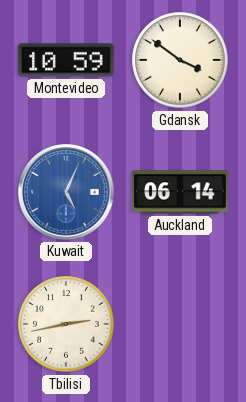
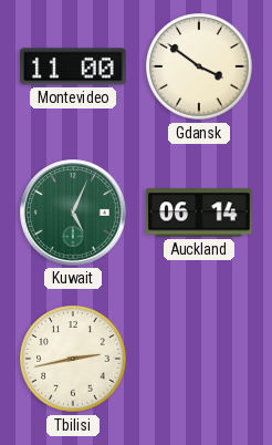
Montevideo: 10:59 -> 11:00 (73, 66)
Kuwait dial: blue -> green (74, 214)
